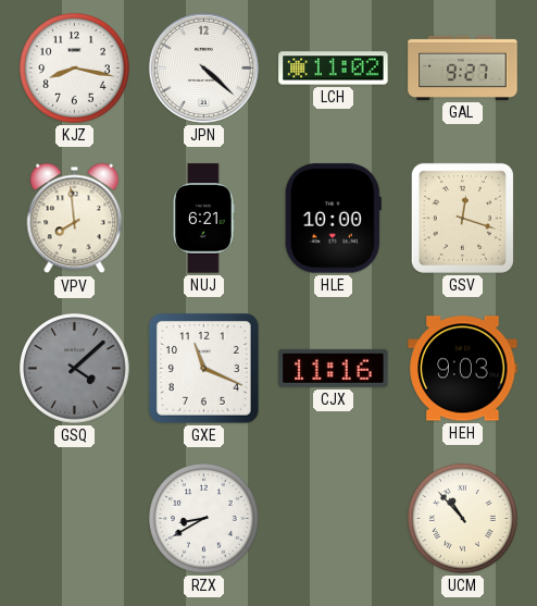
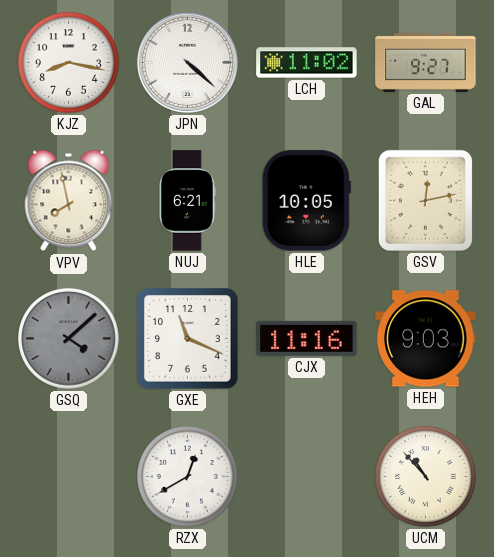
VPV: 7:59 -> 7:58 (69, 201)
HLE: 10:00 -> 10:05 (306, 201)
GSV: 12:18 -> 12:13 (425, 200)
RZX: 8:40 -> 12:40 (188, 477)
